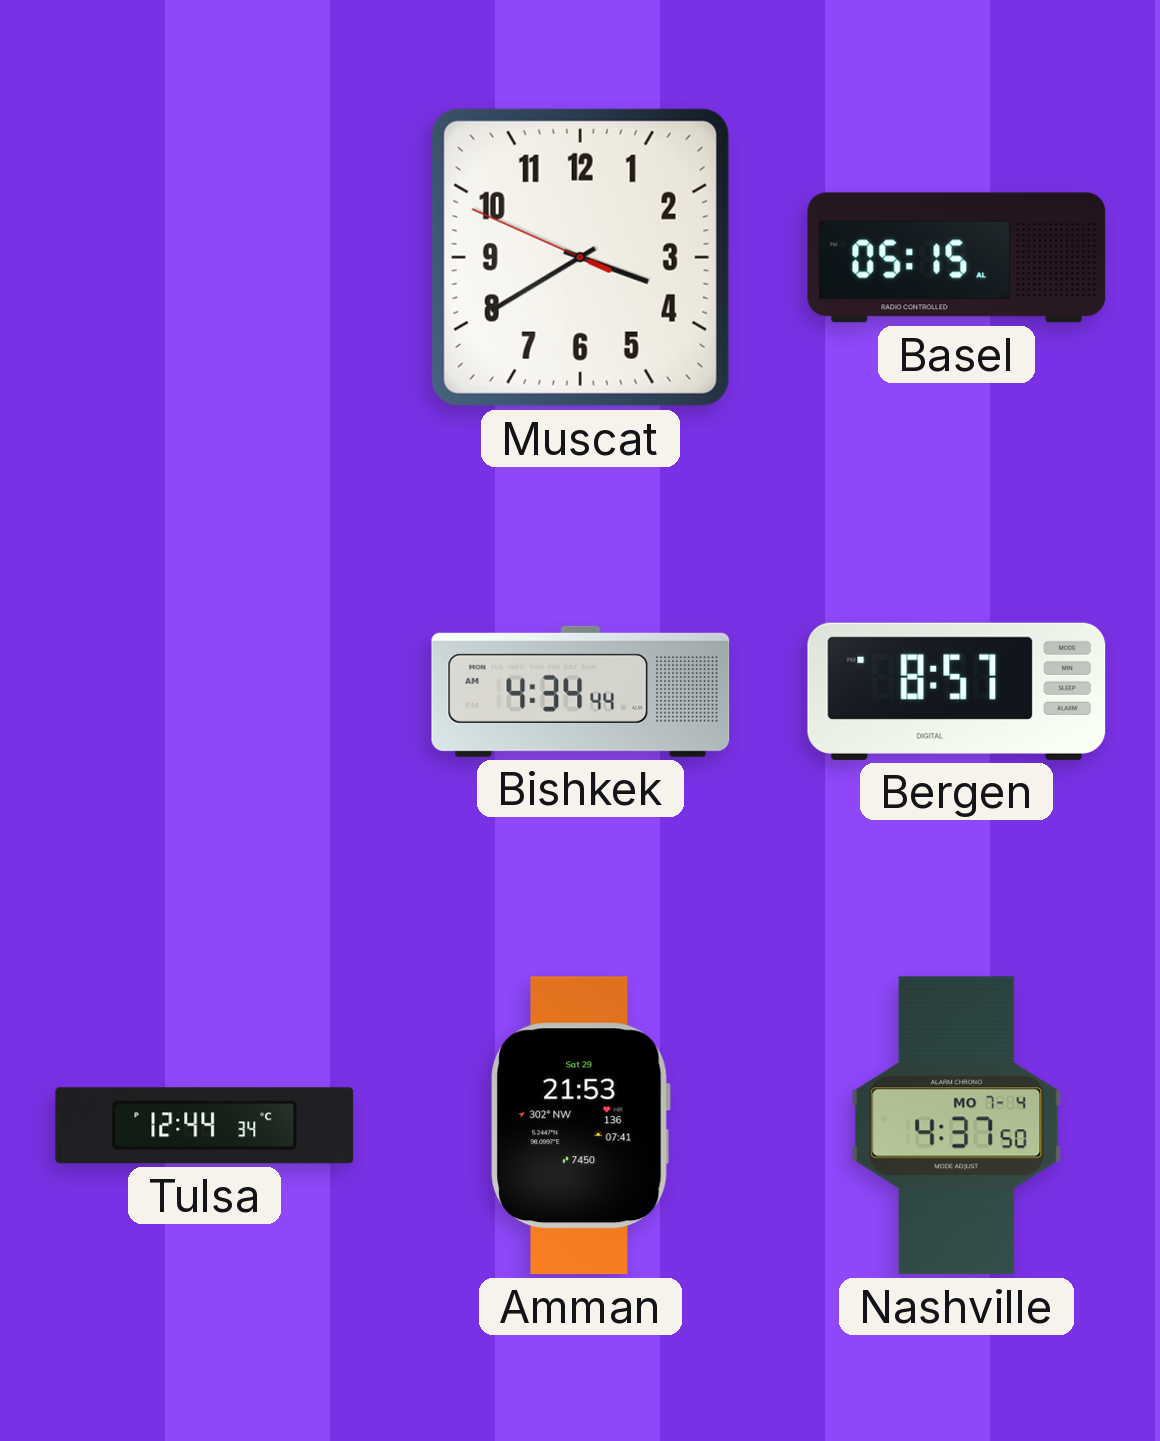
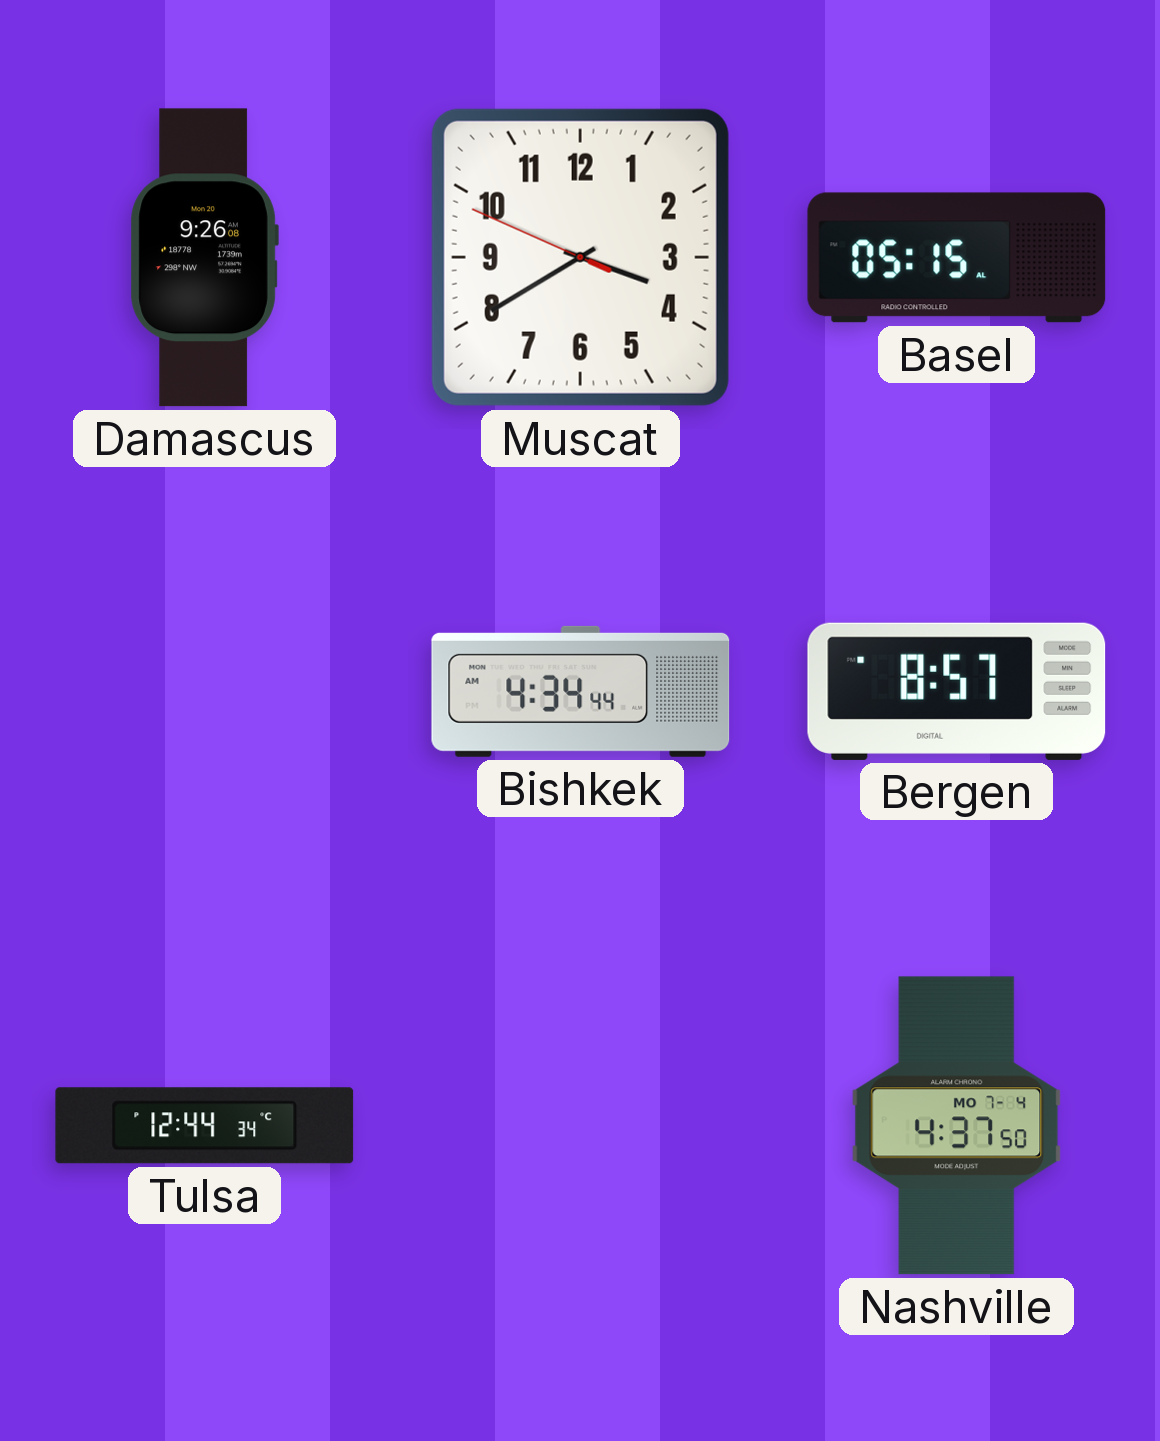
Damascus: none -> 9:26 (204, 258)
Amman: 21:53 -> none (580, 1126)
